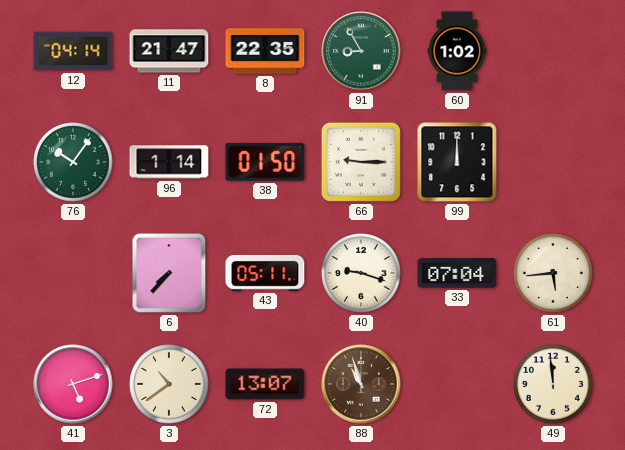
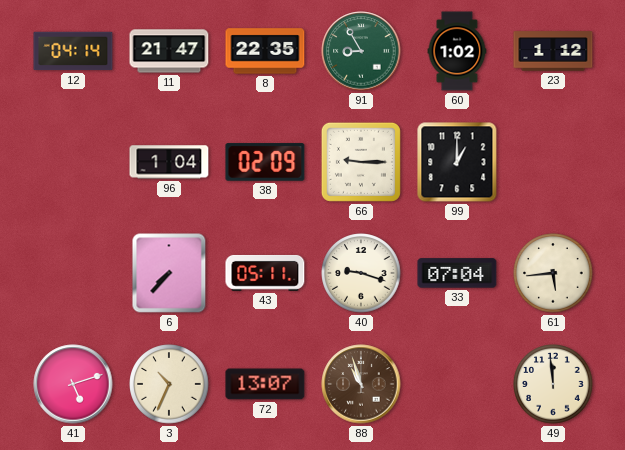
23: none -> 1:12 (553, 51)
76: 10:06 -> none (73, 162)
96: 1:14 -> 1:04 (169, 162)
38: 01:50 -> 02:09 (265, 162)
99: 12:00 -> 1:00 (457, 162)
3: 10:39 -> 10:34 (169, 384)
